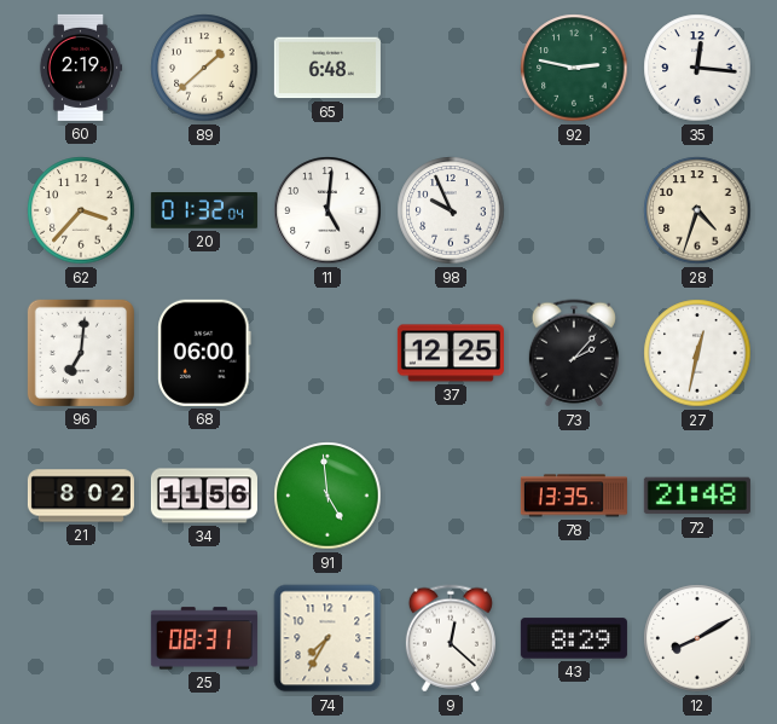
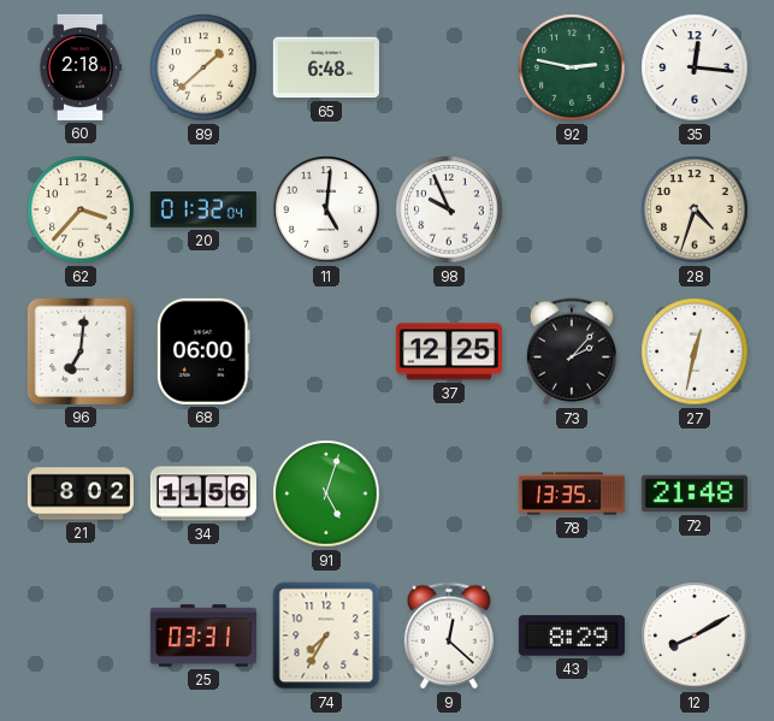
60: 2:19 -> 2:18 (81, 67)
91: 4:59 -> 5:03 (326, 494)
25: 08:31 -> 03:31 (203, 636)
